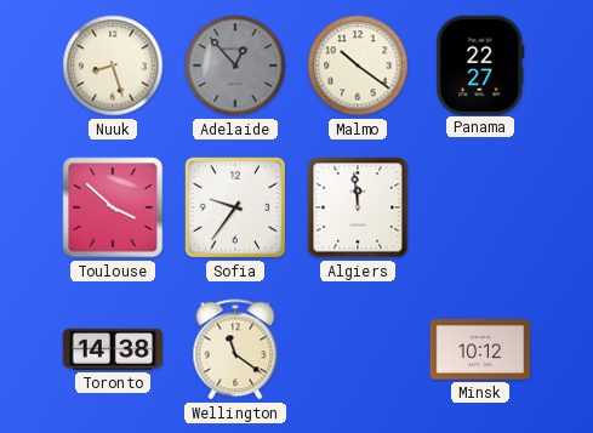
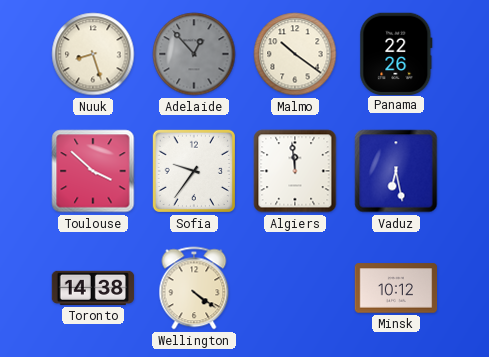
Panama: 22:27 -> 22:26 (396, 53)
Vaduz: none -> 6:28 (396, 171)
Wellington: 11:21 -> 4:21 (194, 288)
